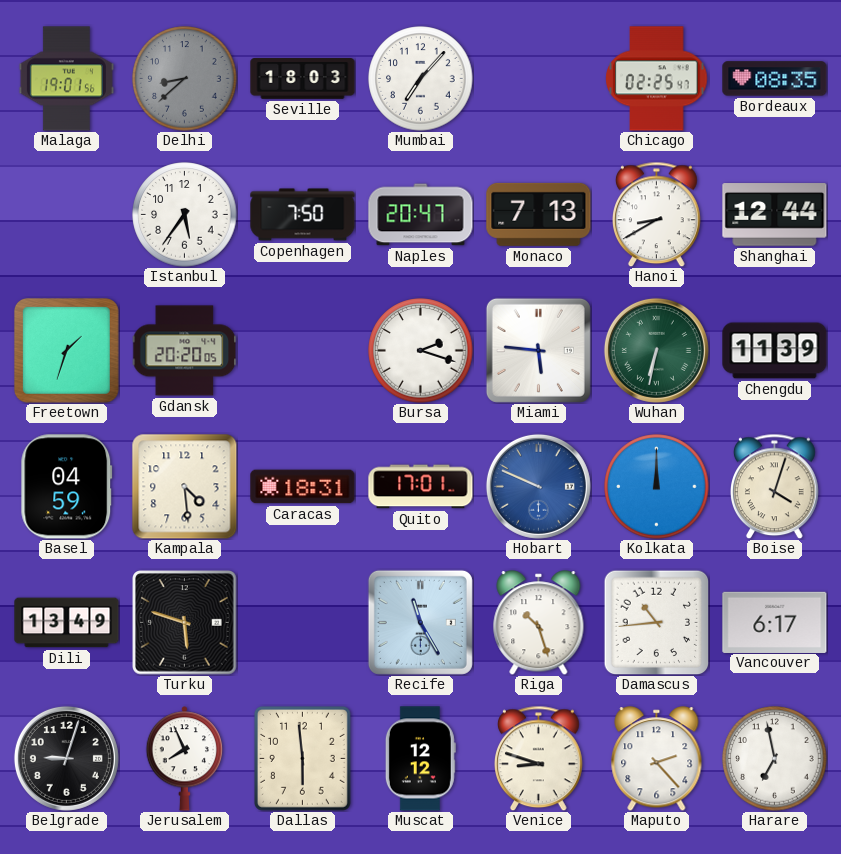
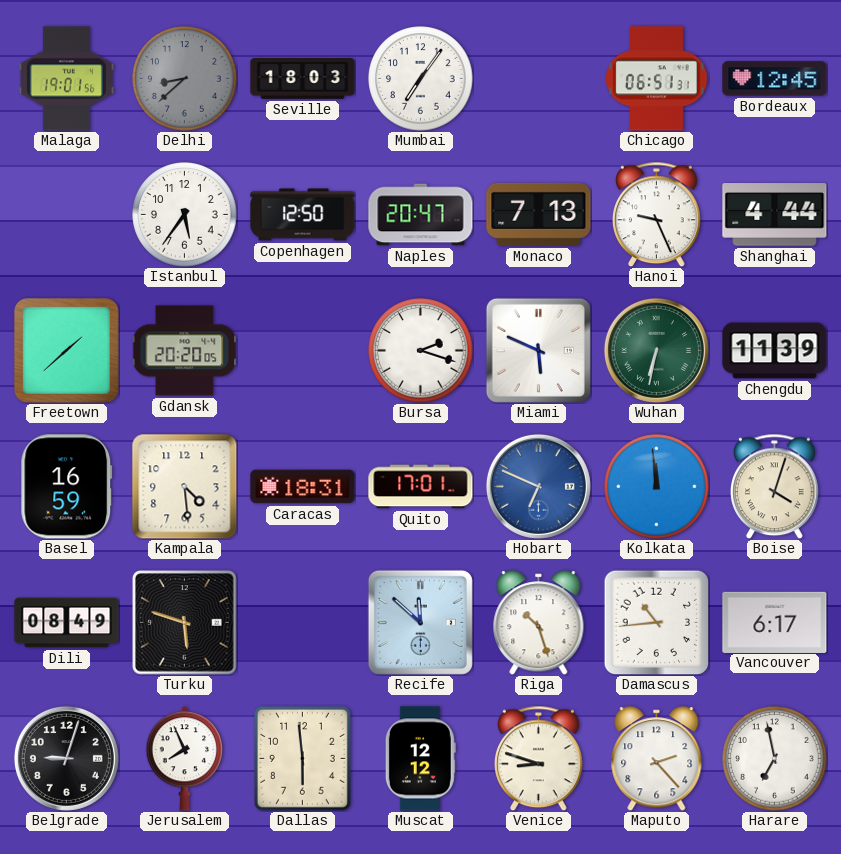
Mumbai: 7:07 -> 7:06 (421, 79)
Chicago: 02:25 -> 06:51 (657, 79)
Bordeaux: 08:35 -> 12:45 (775, 79)
Copenhagen: 7:50 -> 12:50 (303, 215)
Hanoi: 8:40 -> 9:26 (657, 214)
Shanghai: 12:44 -> 4:44 (775, 215)
Freetown: 1:33 -> 1:38 (66, 350)
Miami: 5:46 -> 5:49 (538, 350)
Basel: 04:59 -> 16:59 (67, 487)
Hobart: 9:49 -> 6:49 (538, 486)
Kolkata: 12:00 -> 11:59 (657, 487)
Dili: 13:49 -> 08:49 (67, 623)
Recife: 11:25 -> 11:52 (420, 622)
